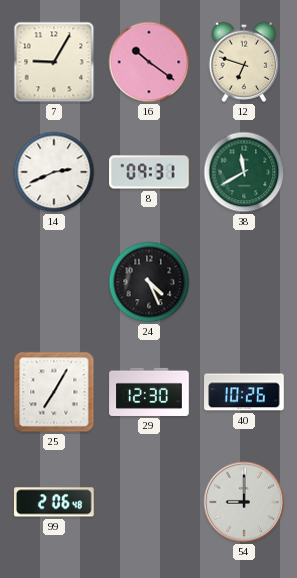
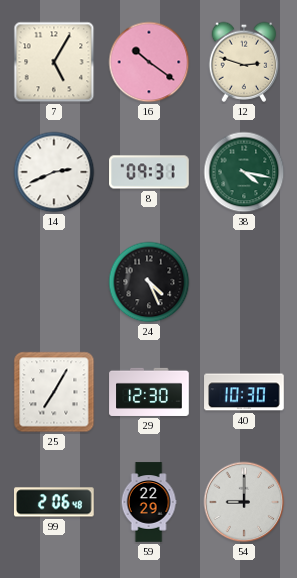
7: 9:05 -> 5:05 (54, 62)
12: 6:48 -> 2:48 (244, 62)
38: 11:40 -> 4:17 (244, 172)
40: 10:26 -> 10:30 (244, 392)
59: none -> 22:29 (149, 502)
